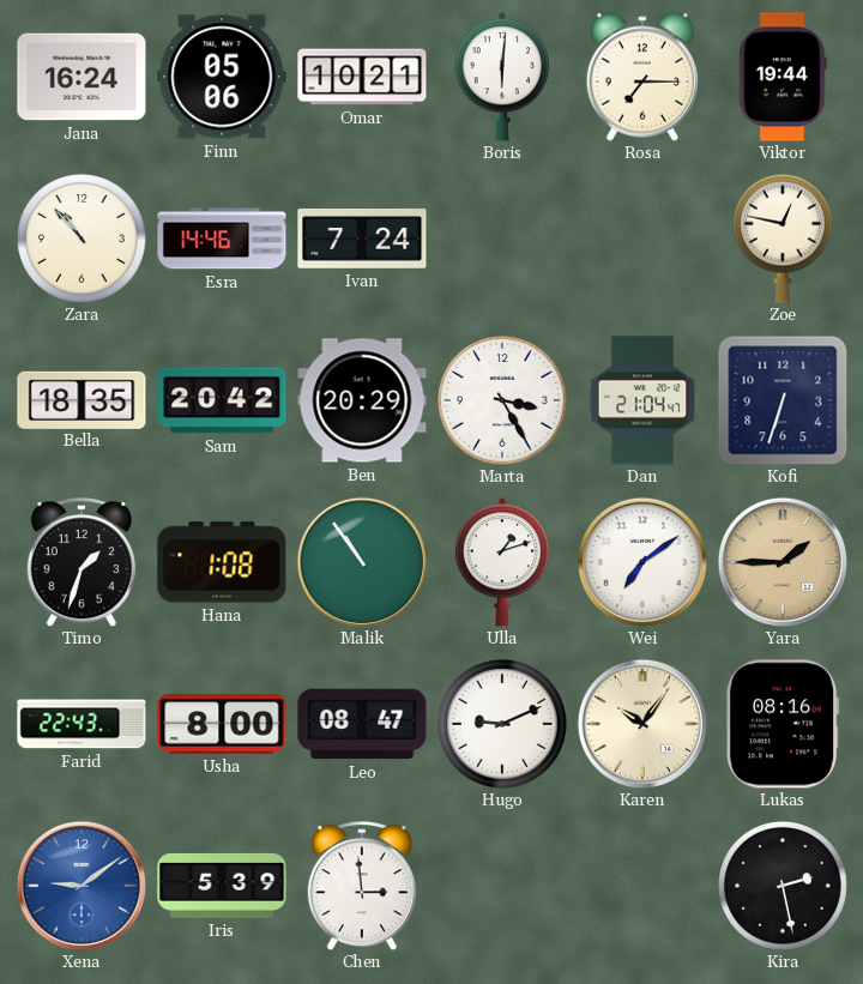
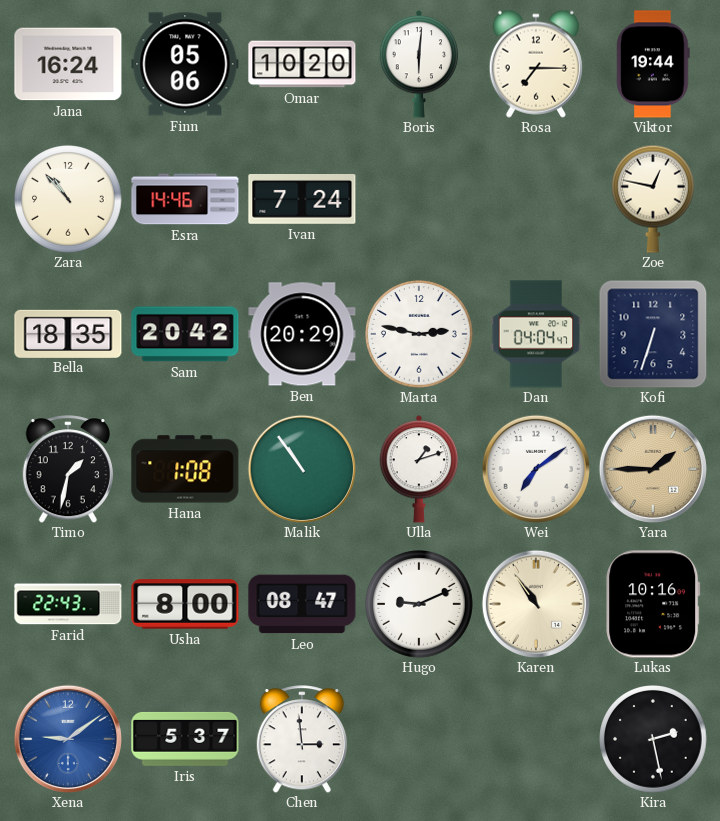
Omar: 10:21 -> 10:20 (302, 64)
Marta: 3:25 -> 2:47 (420, 335)
Dan: 21:04 -> 04:04 (536, 334)
Timo: 1:33 -> 1:32 (67, 469)
Karen: 10:06 -> 10:54 (536, 604)
Lukas: 08:16 -> 10:16 (653, 604)
Iris: 5:39 -> 5:37 (185, 739)
